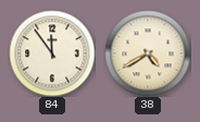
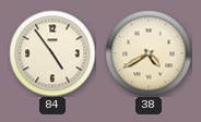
84: 11:54 -> 4:54 (52, 53)
